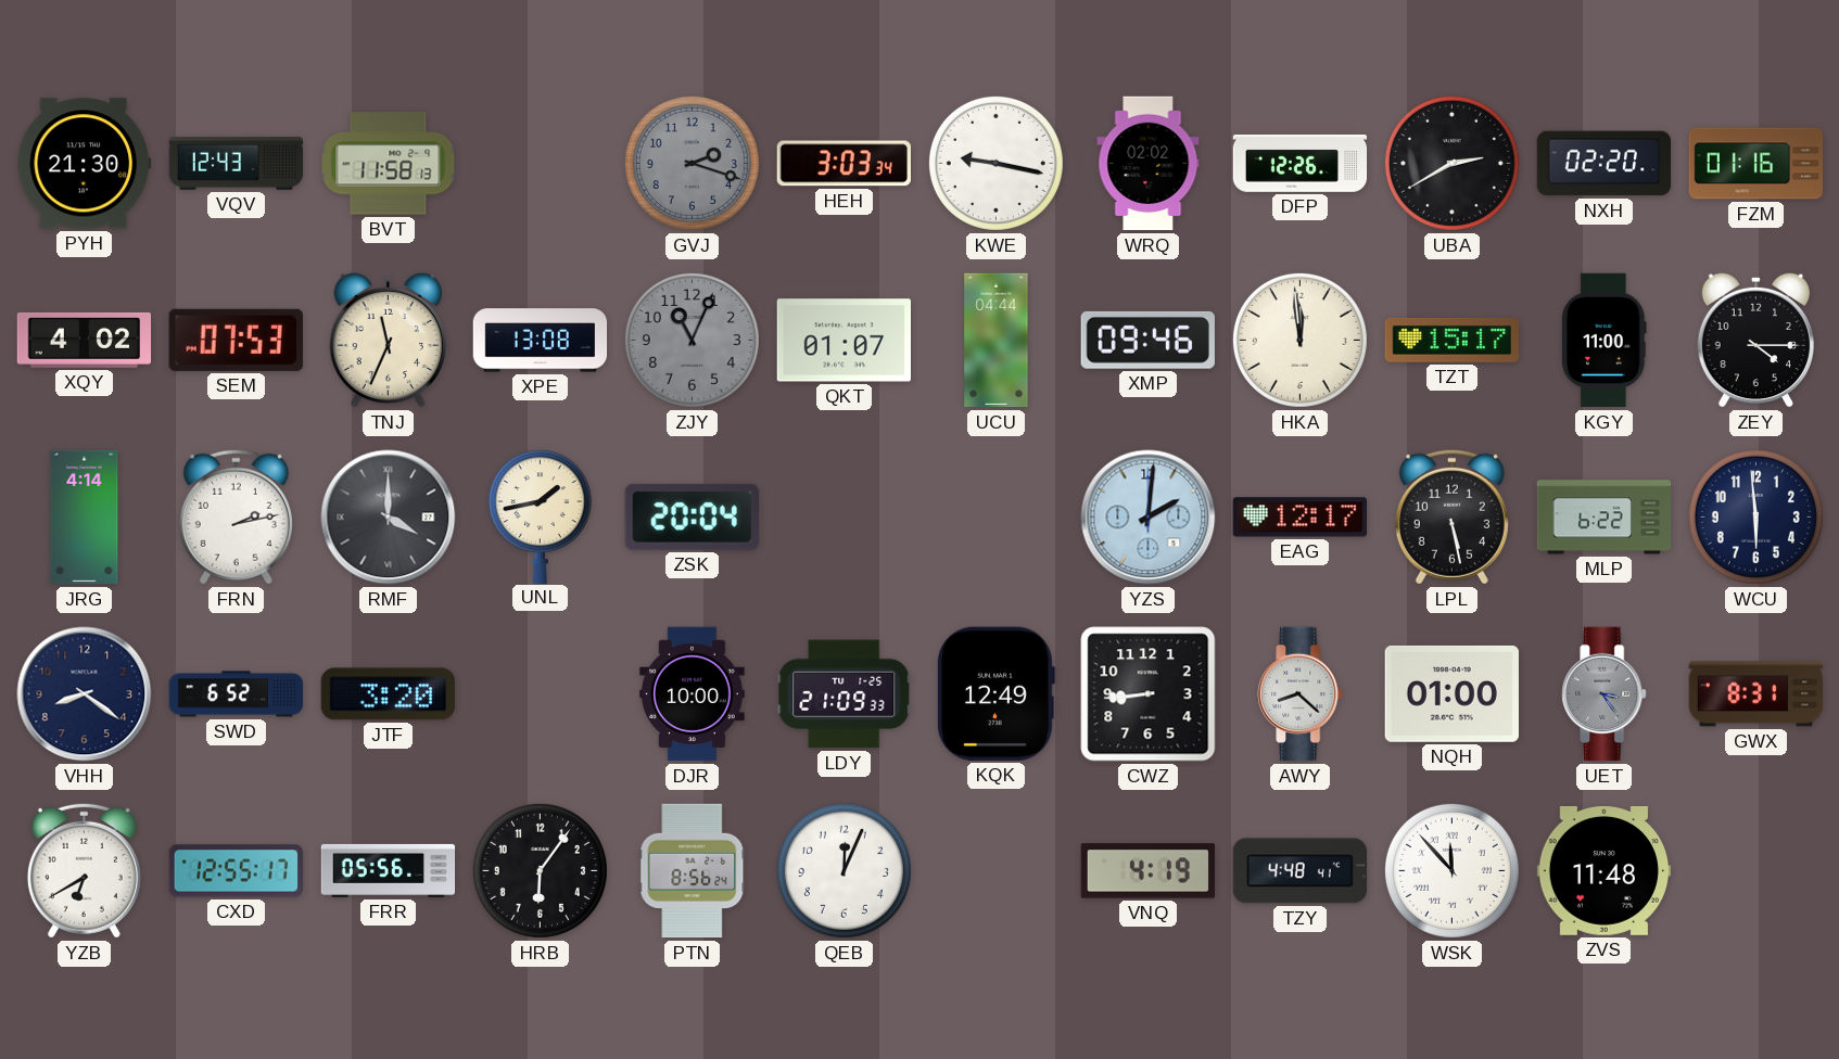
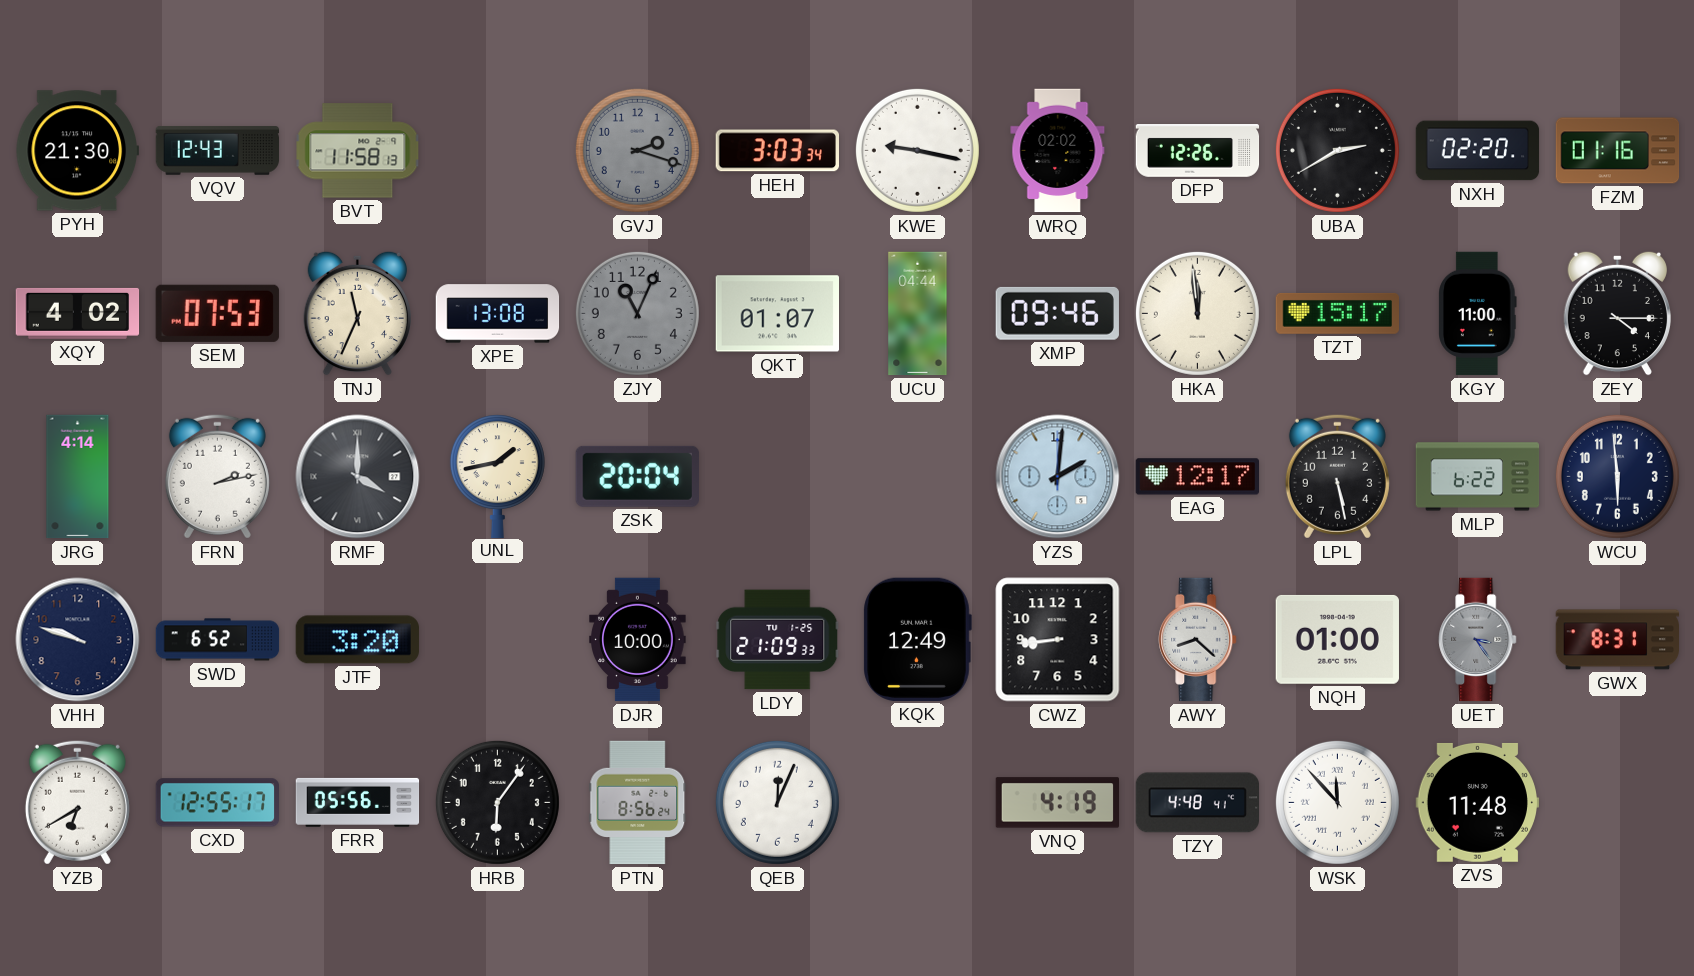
VHH: 8:21 -> 9:48 (78, 640)
